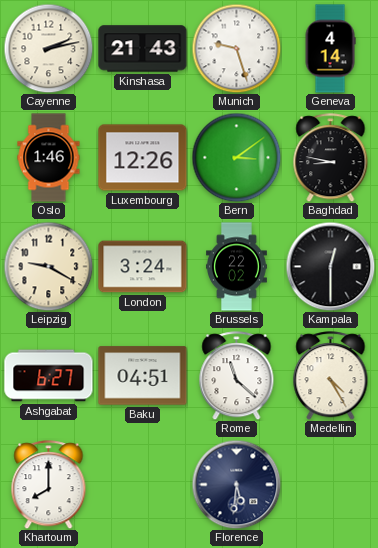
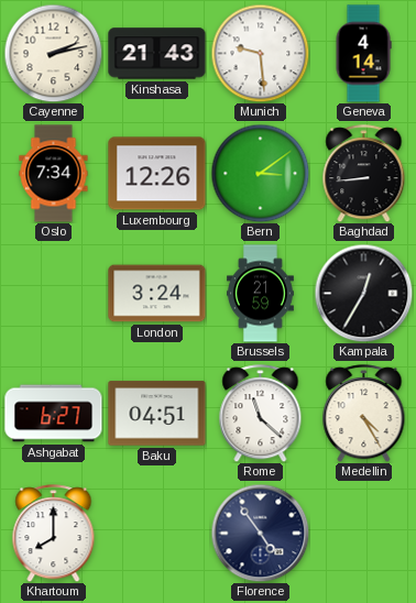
Munich: 9:27 -> 9:29 (260, 53)
Oslo: 1:46 -> 7:34 (54, 174)
Baghdad: 8:47 -> 8:44 (364, 174)
Leipzig: 9:20 -> none (48, 266)
Brussels: 22:02 -> 21:59 (261, 294)
Kampala: 12:30 -> 12:35 (363, 293)
Florence: 5:31 -> 4:54 (260, 533)
